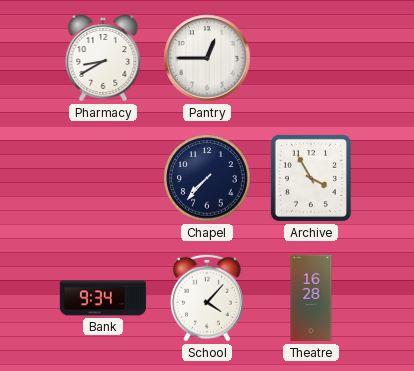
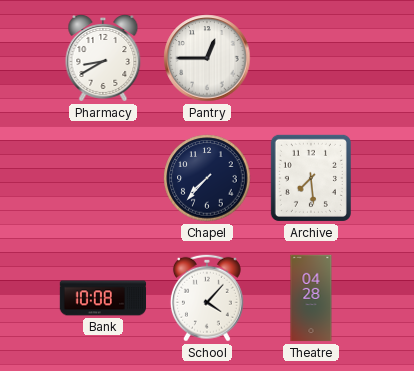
Archive: 3:55 -> 7:29 (311, 178)
Bank: 9:34 -> 10:08 (103, 298)
Theatre: 16:28 -> 04:28 (311, 298)
